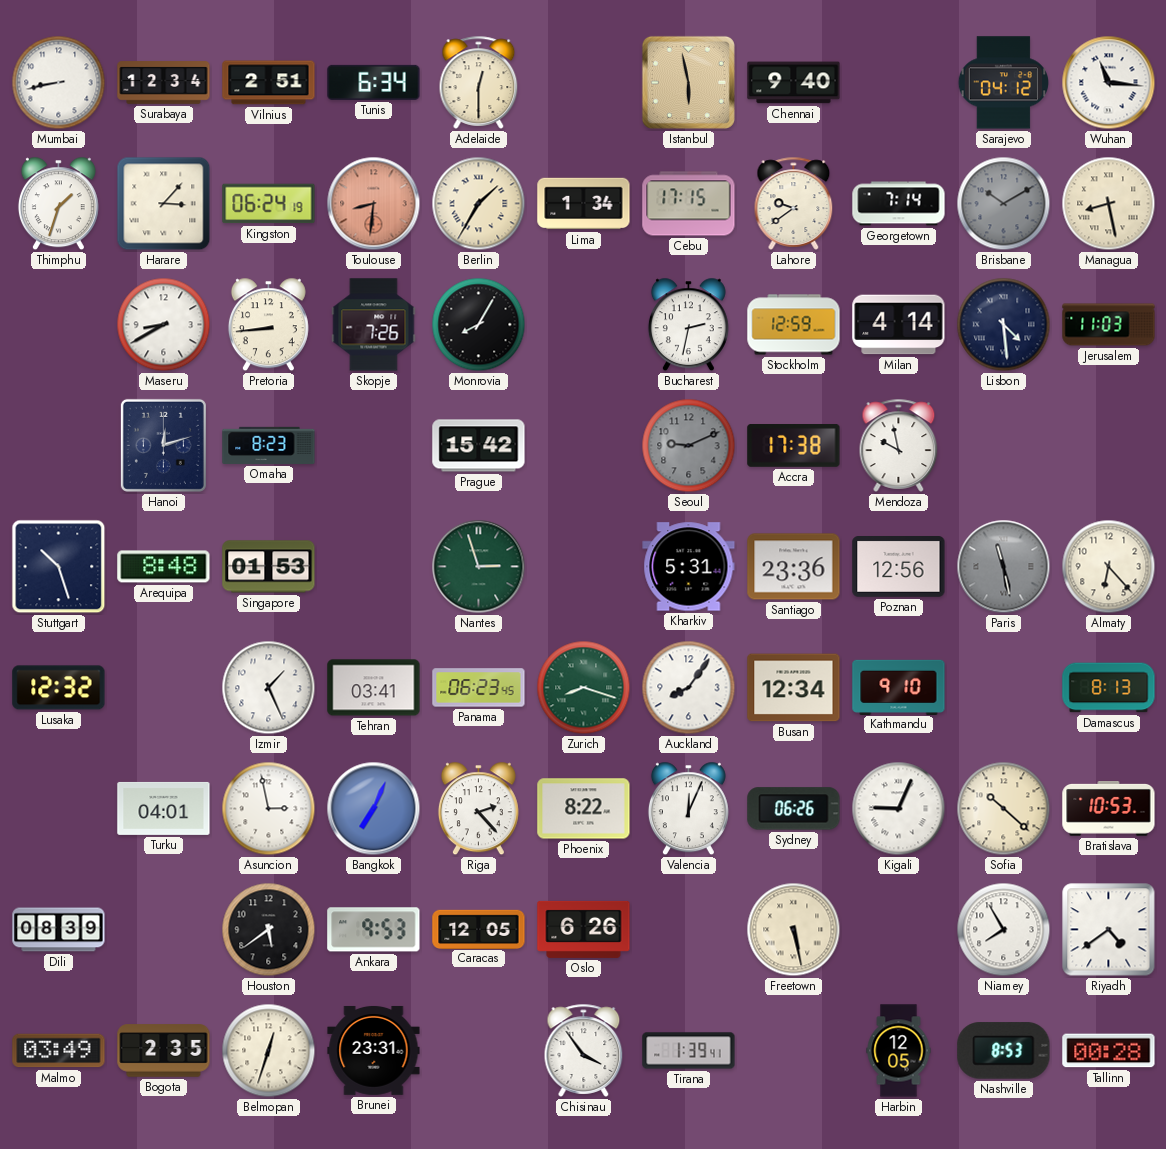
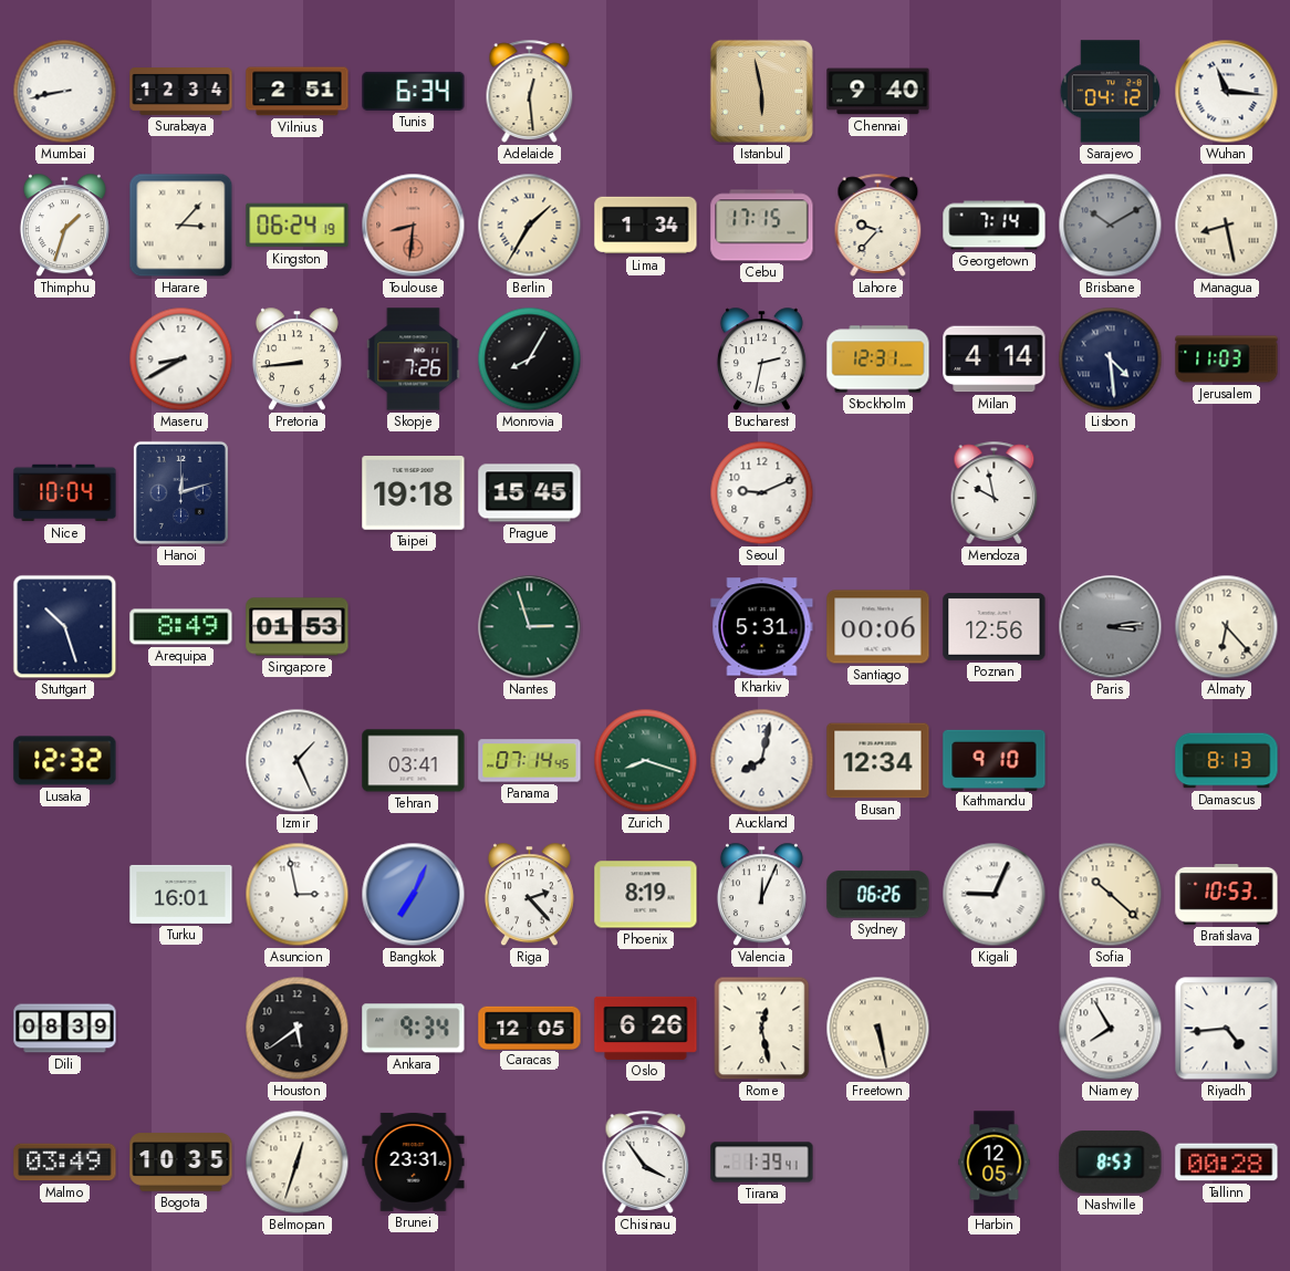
Adelaide: 12:30 -> 12:29 (530, 91)
Lahore: 9:39 -> 9:37 (878, 225)
Stockholm: 12:59 -> 12:31 (878, 360)
Nice: none -> 10:04 (65, 493)
Omaha: 8:23 -> none (269, 445)
Taipei: none -> 19:18 (414, 493)
Prague: 15:42 -> 15:45 (530, 493)
Seoul dial: grey -> white (762, 493)
Accra: 17:38 -> none (794, 446)
Arequipa: 8:48 -> 8:49 (181, 627)
Santiago: 23:36 -> 00:06 (878, 627)
Paris: 11:28 -> 3:14 (1111, 627)
Panama: 06:23 -> 07:14 (530, 761)
Auckland: 8:06 -> 8:02 (762, 761)
Turku: 04:01 -> 16:01 (181, 894)
Phoenix: 8:22 -> 8:19 (646, 895)
Ankara: 9:53 -> 9:34 (414, 1029)
Rome: none -> 12:28 (762, 1029)
Riyadh: 4:39 -> 4:44 (1227, 1029)
Bogota: 2:35 -> 10:35 (181, 1163)
